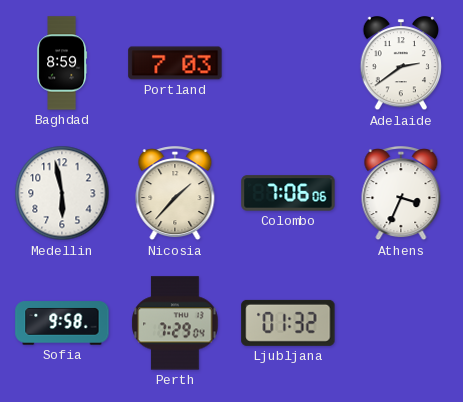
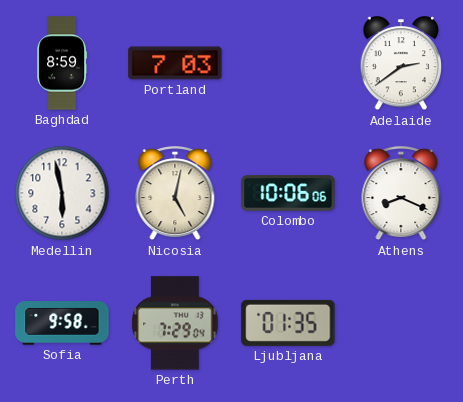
Nicosia: 1:37 -> 5:02 (175, 194)
Colombo: 7:06 -> 10:06 (288, 193)
Athens: 3:34 -> 8:19 (401, 194)
Ljubljana: 01:32 -> 01:35 (288, 323)
